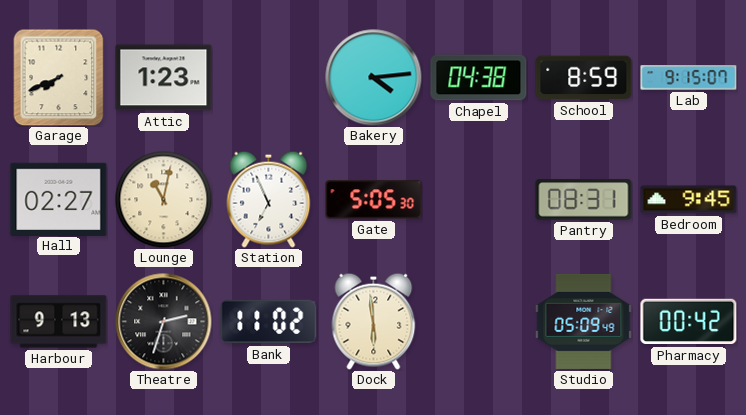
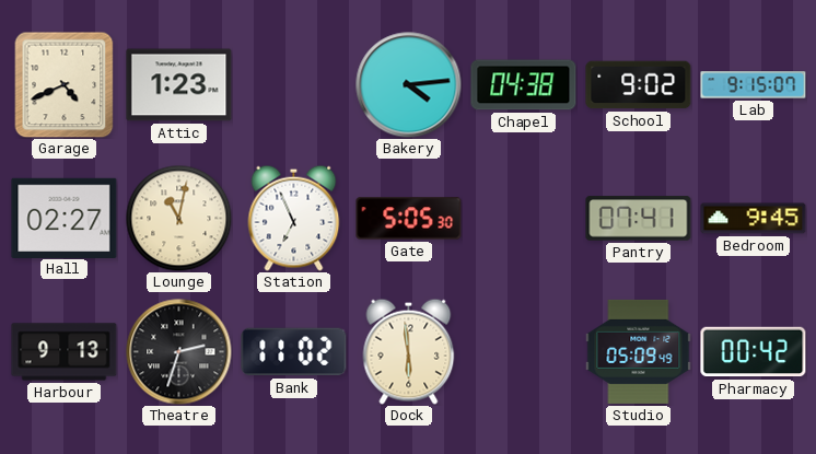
Garage: 7:41 -> 4:41 (65, 84)
School: 8:59 -> 9:02 (639, 85)
Pantry: 08:31 -> 07:41 (639, 219)
